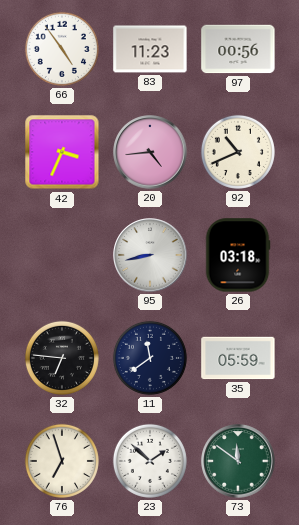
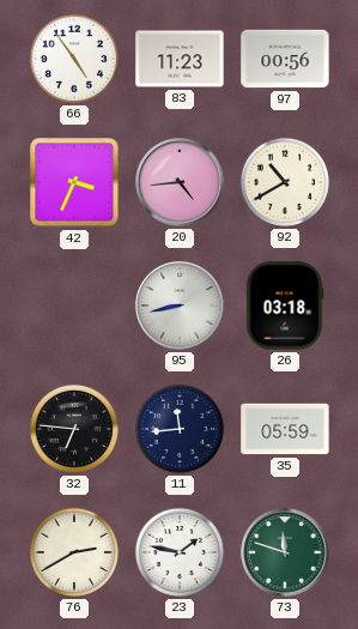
92: 10:41 -> 10:40 (285, 182)
11: 11:39 -> 11:44 (180, 429)
76: 6:57 -> 2:40 (74, 552)
23: 1:52 -> 1:47 (180, 552)
73: 11:51 -> 11:48 (285, 552)
